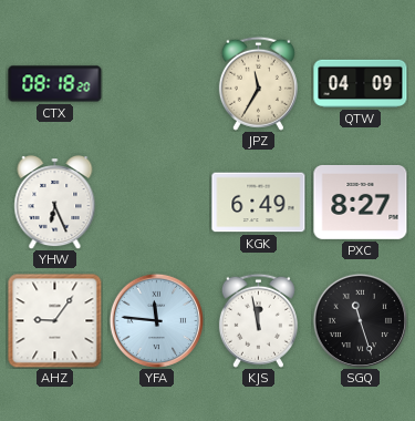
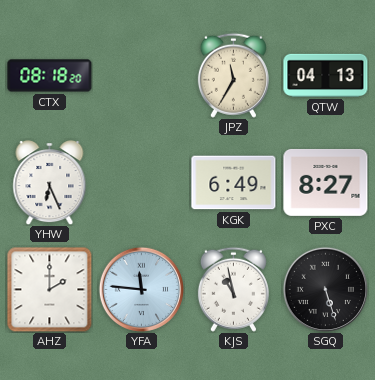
QTW: 04:09 -> 04:13 (326, 75)
AHZ: 9:06 -> 2:00 (50, 290)
KJS: 11:58 -> 10:58 (233, 289)
SGQ: 11:27 -> 5:27 (325, 289)
